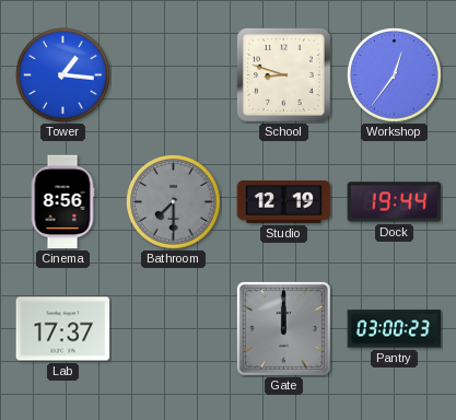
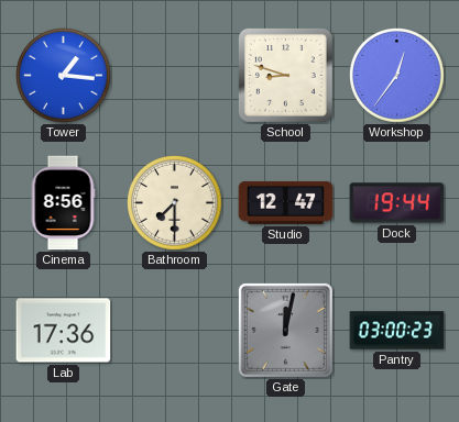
Bathroom dial: grey -> cream (175, 203)
Studio: 12:19 -> 12:47 (286, 202)
Lab: 17:37 -> 17:36 (64, 331)
Gate: 12:00 -> 12:02 (285, 330)
